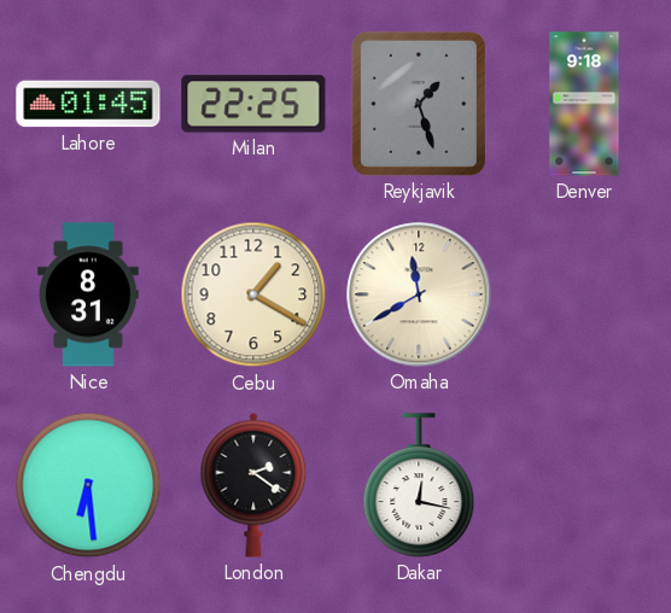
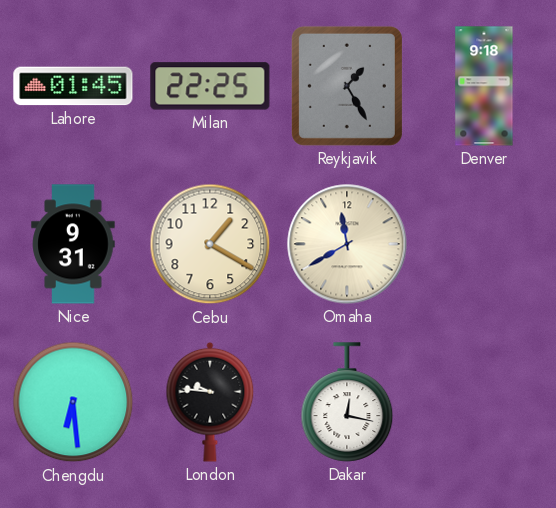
Reykjavik: 1:27 -> 1:25 (347, 86)
Nice: 8:31 -> 9:31 (73, 244)
London: 2:21 -> 9:46 (210, 402)
